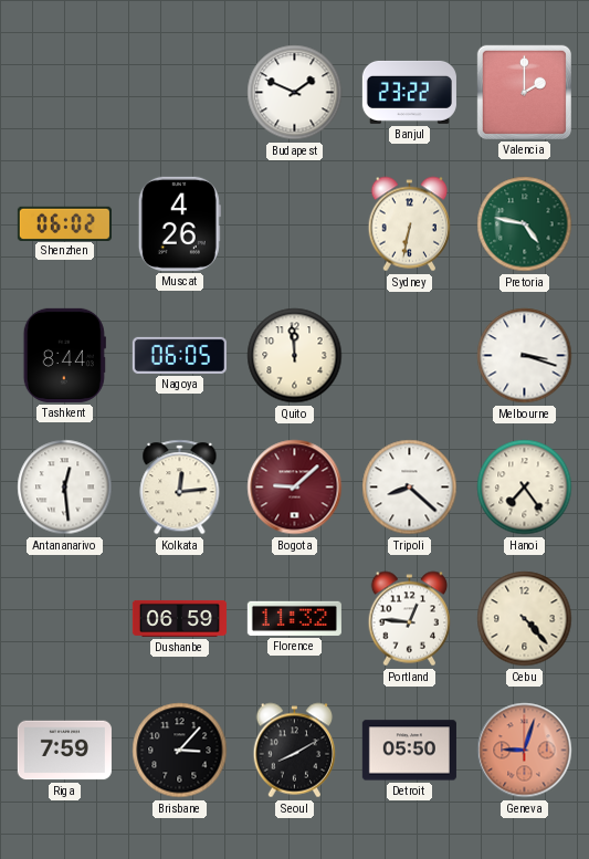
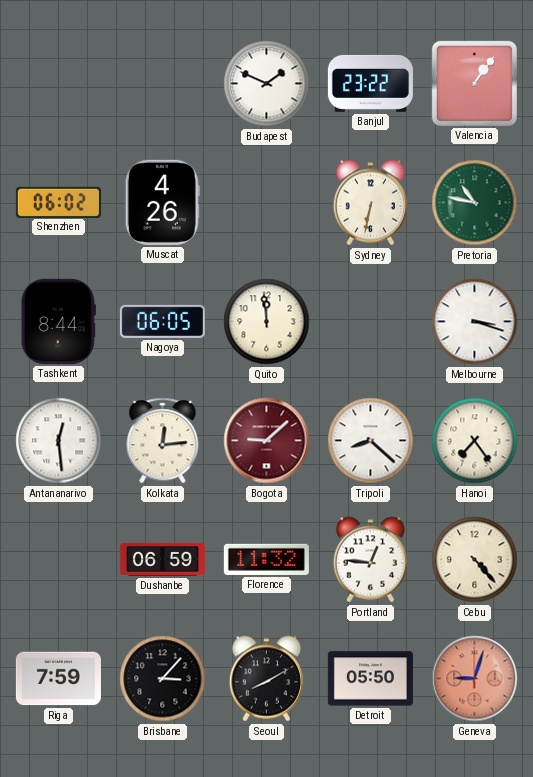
Valencia: 2:00 -> 1:06 (474, 83)
Pretoria: 4:47 -> 10:47 (475, 203)
